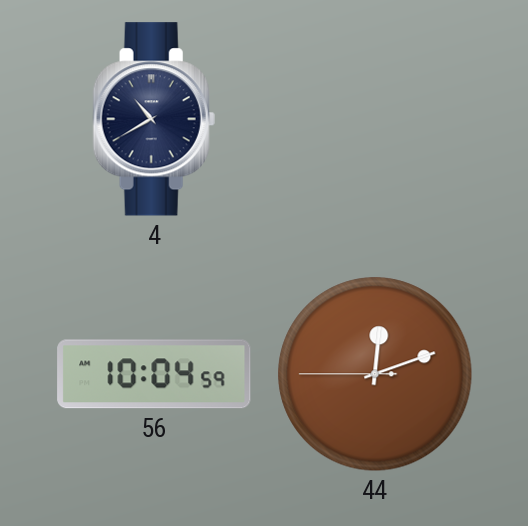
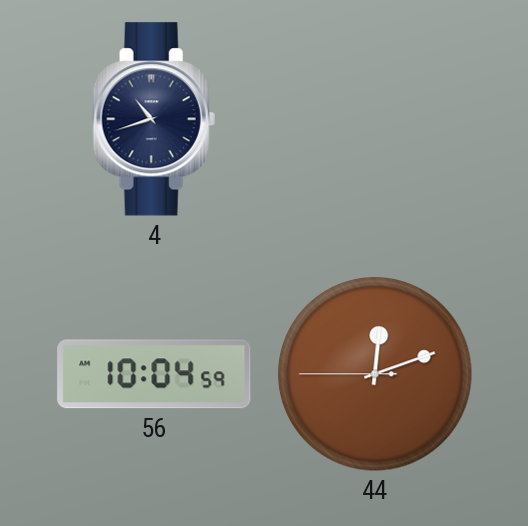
4: 10:40 -> 10:42 (154, 119)
